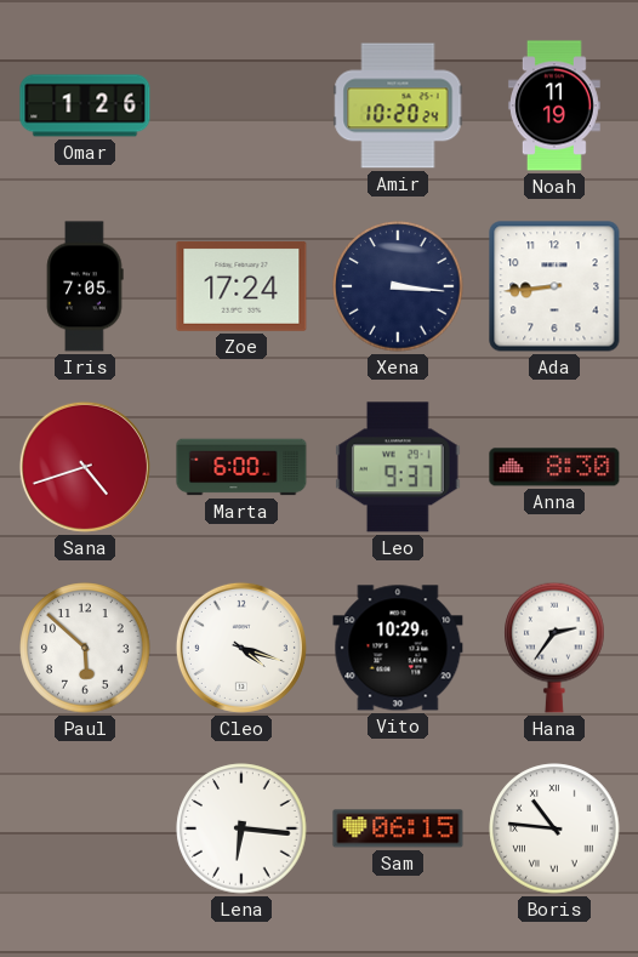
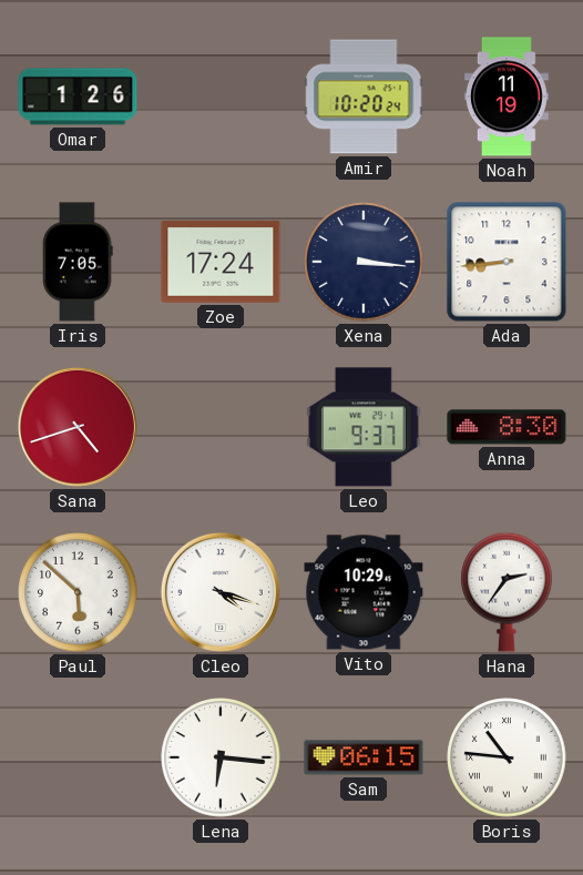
Marta: 6:00 -> none (241, 467)
